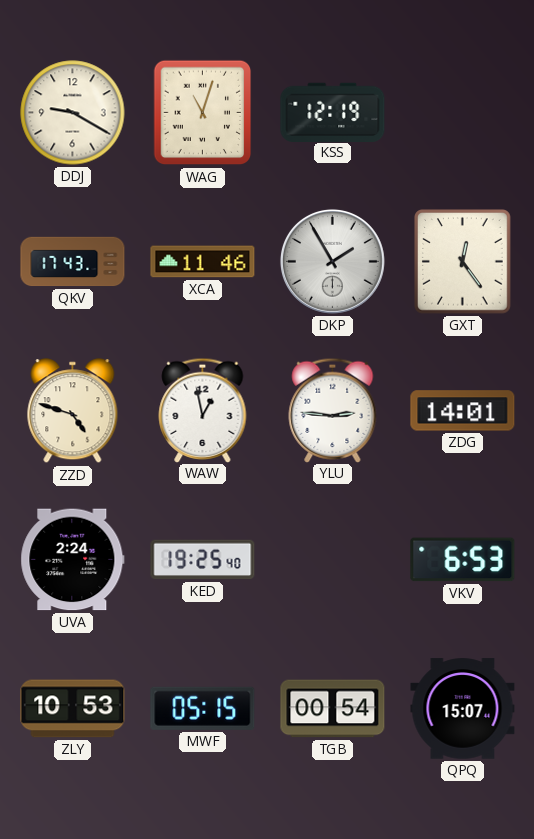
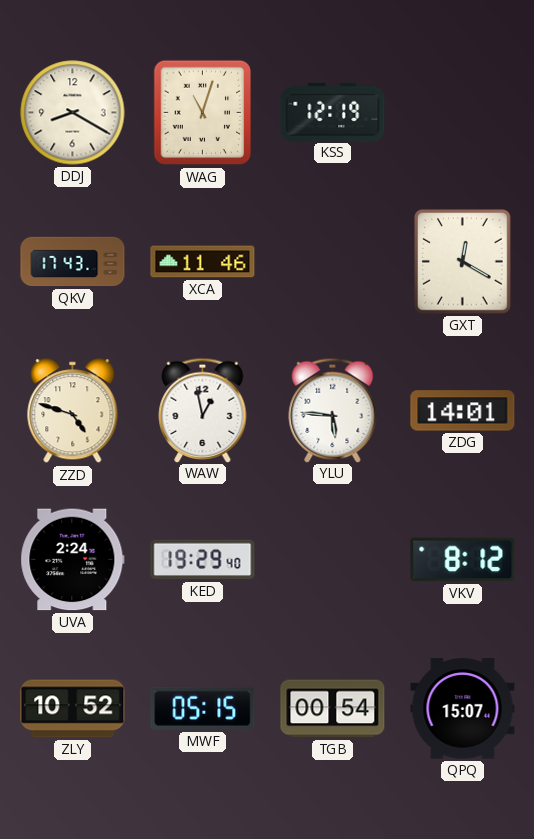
DDJ: 9:20 -> 8:20 (73, 113)
DKP: 1:55 -> none (332, 261)
GXT: 12:24 -> 12:20 (463, 262)
YLU: 2:46 -> 5:46 (333, 410)
KED: 19:25 -> 19:29 (203, 560)
VKV: 6:53 -> 8:12 (463, 560)
ZLY: 10:53 -> 10:52 (73, 709)
